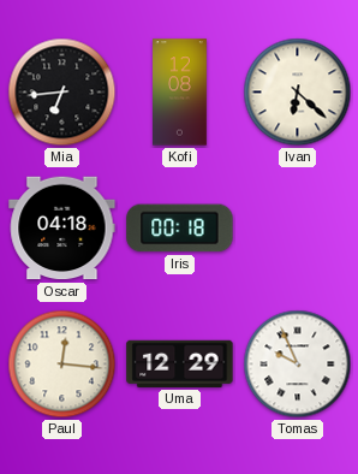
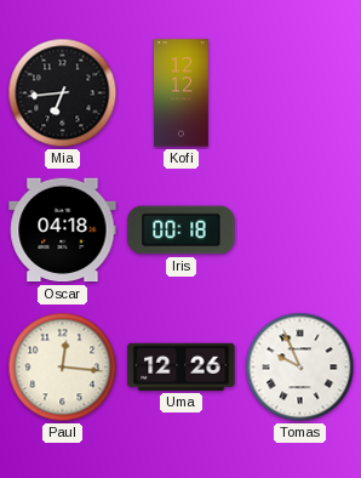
Kofi: 12:08 -> 12:12 (182, 93)
Ivan: 6:22 -> none (298, 93)
Uma: 12:29 -> 12:26 (182, 366)
